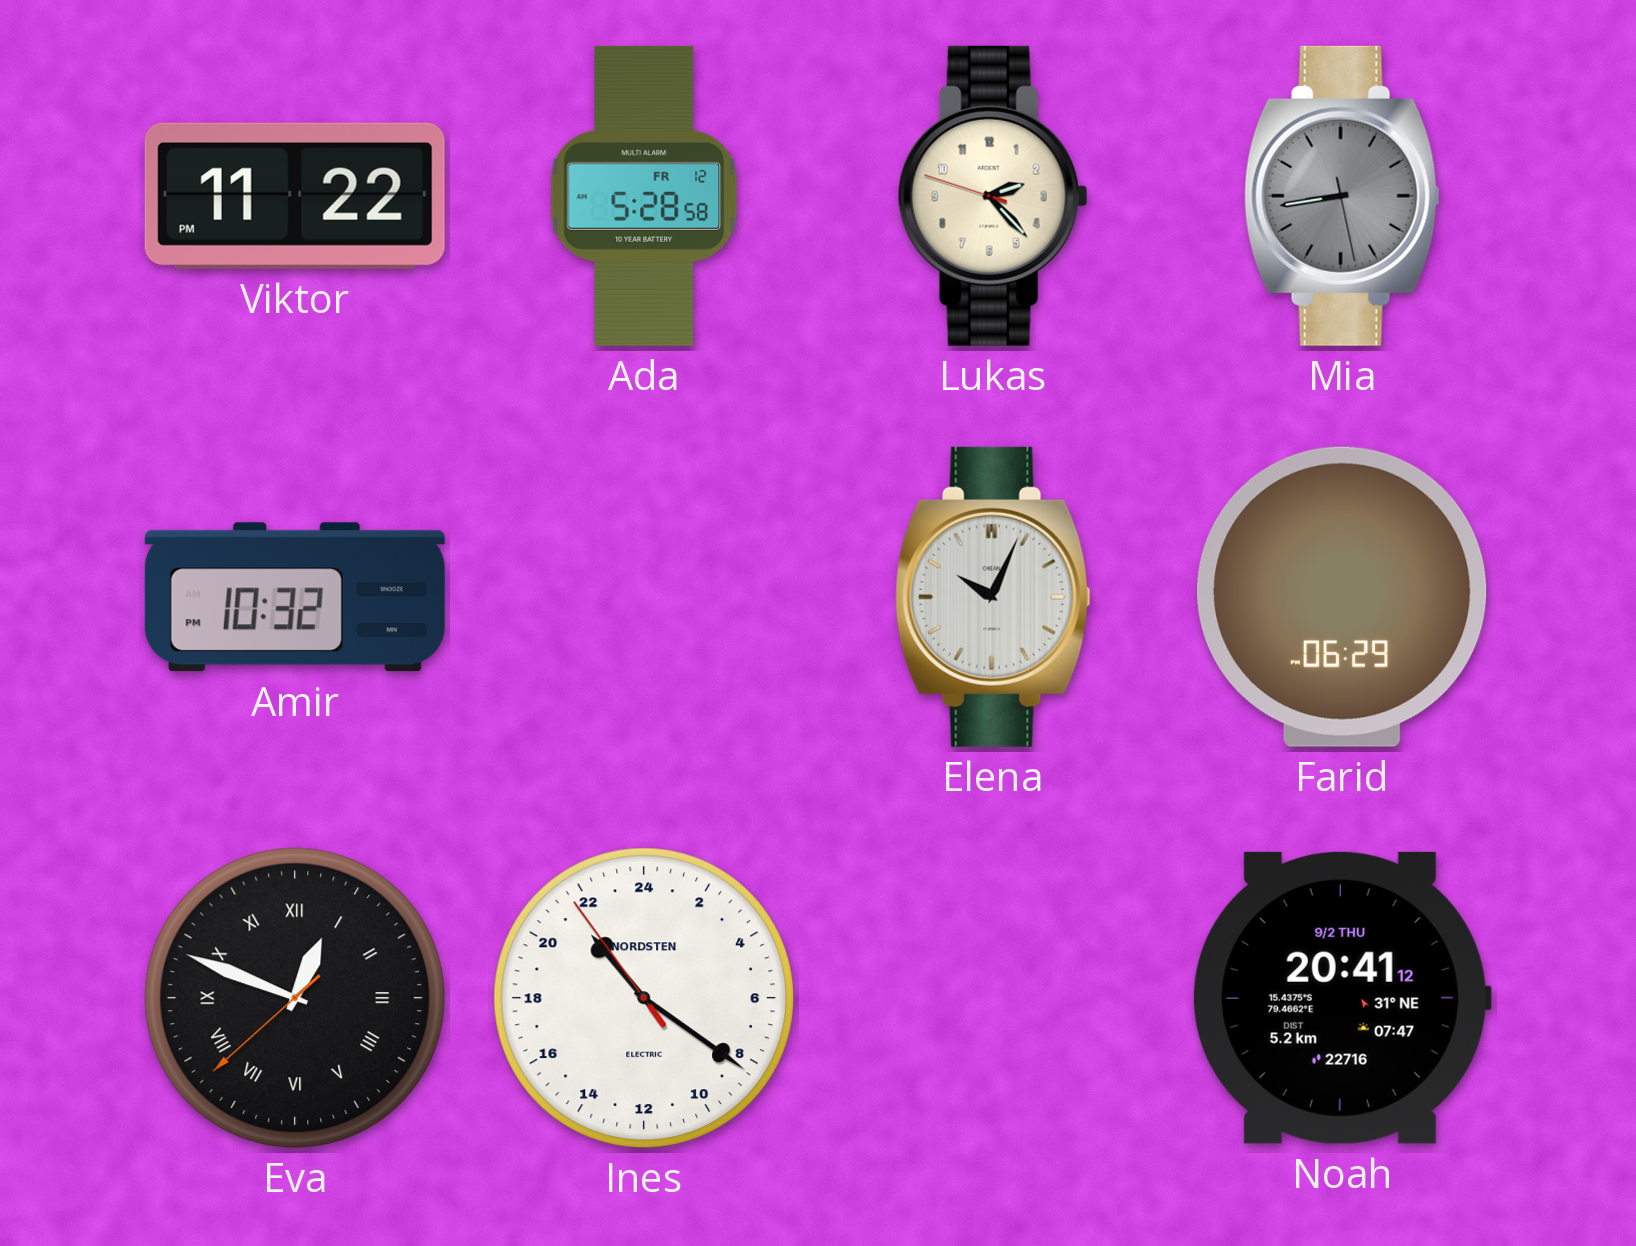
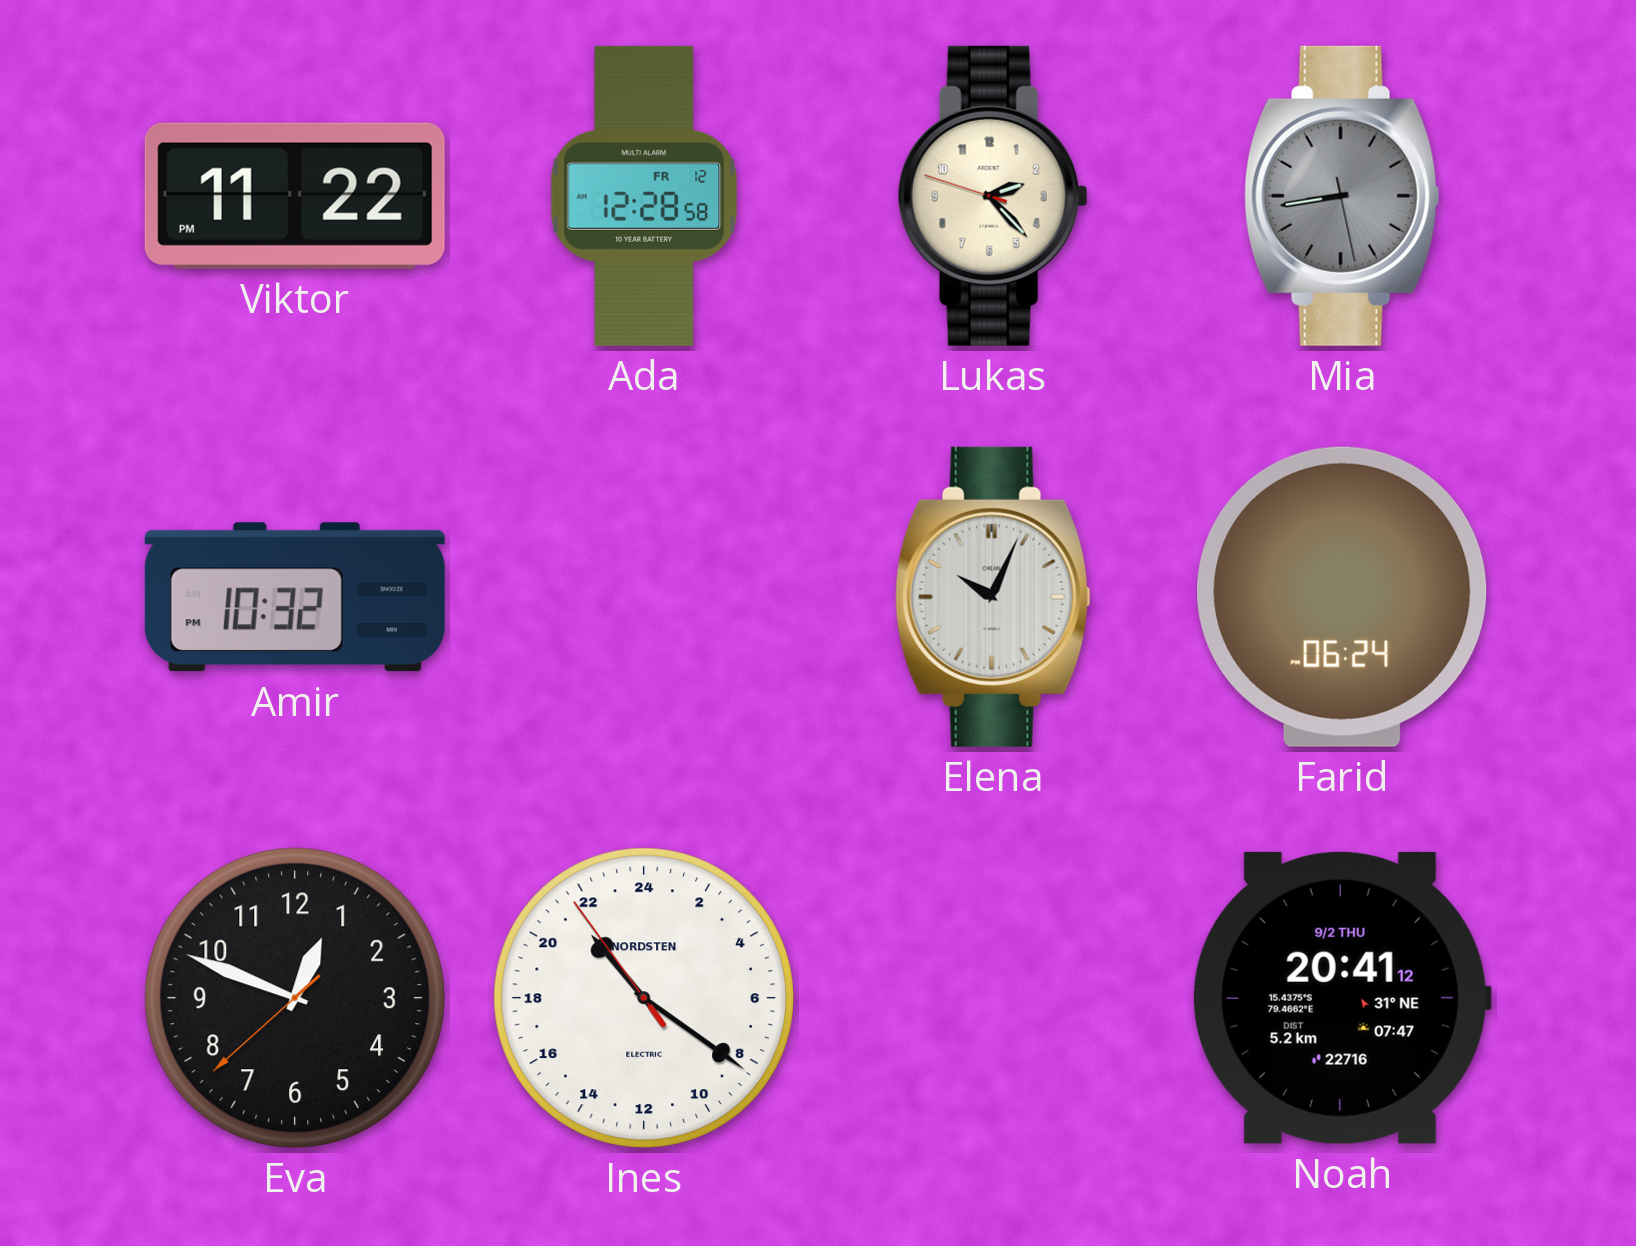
Ada: 5:28 -> 12:28 (644, 196)
Farid: 06:29 -> 06:24 (1342, 597)
Eva numerals: Roman -> Arabic (295, 998)
